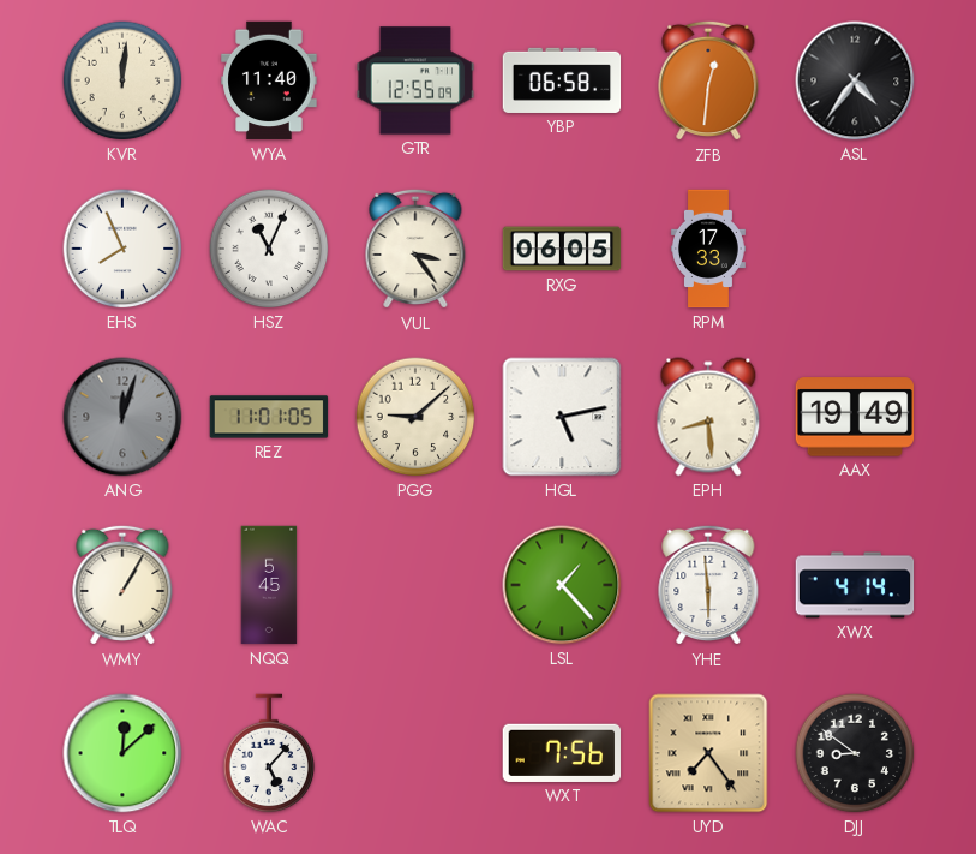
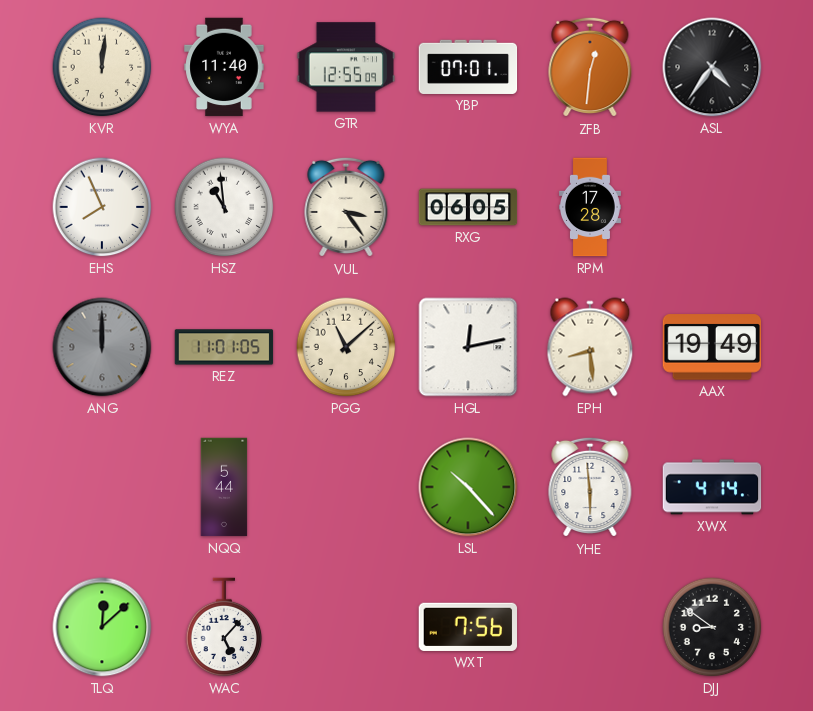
YBP: 06:58 -> 07:01 (468, 67)
HSZ: 11:04 -> 10:59 (224, 207)
RPM: 17:33 -> 17:28 (590, 207)
ANG: 12:03 -> 12:00 (102, 347)
PGG: 9:08 -> 11:08 (346, 347)
HGL: 5:13 -> 12:13 (468, 347)
WMY: 1:05 -> none (122, 585)
NQQ: 5:45 -> 5:44 (224, 487)
LSL: 1:23 -> 10:23 (468, 487)
UYD: 7:24 -> none (708, 753)
